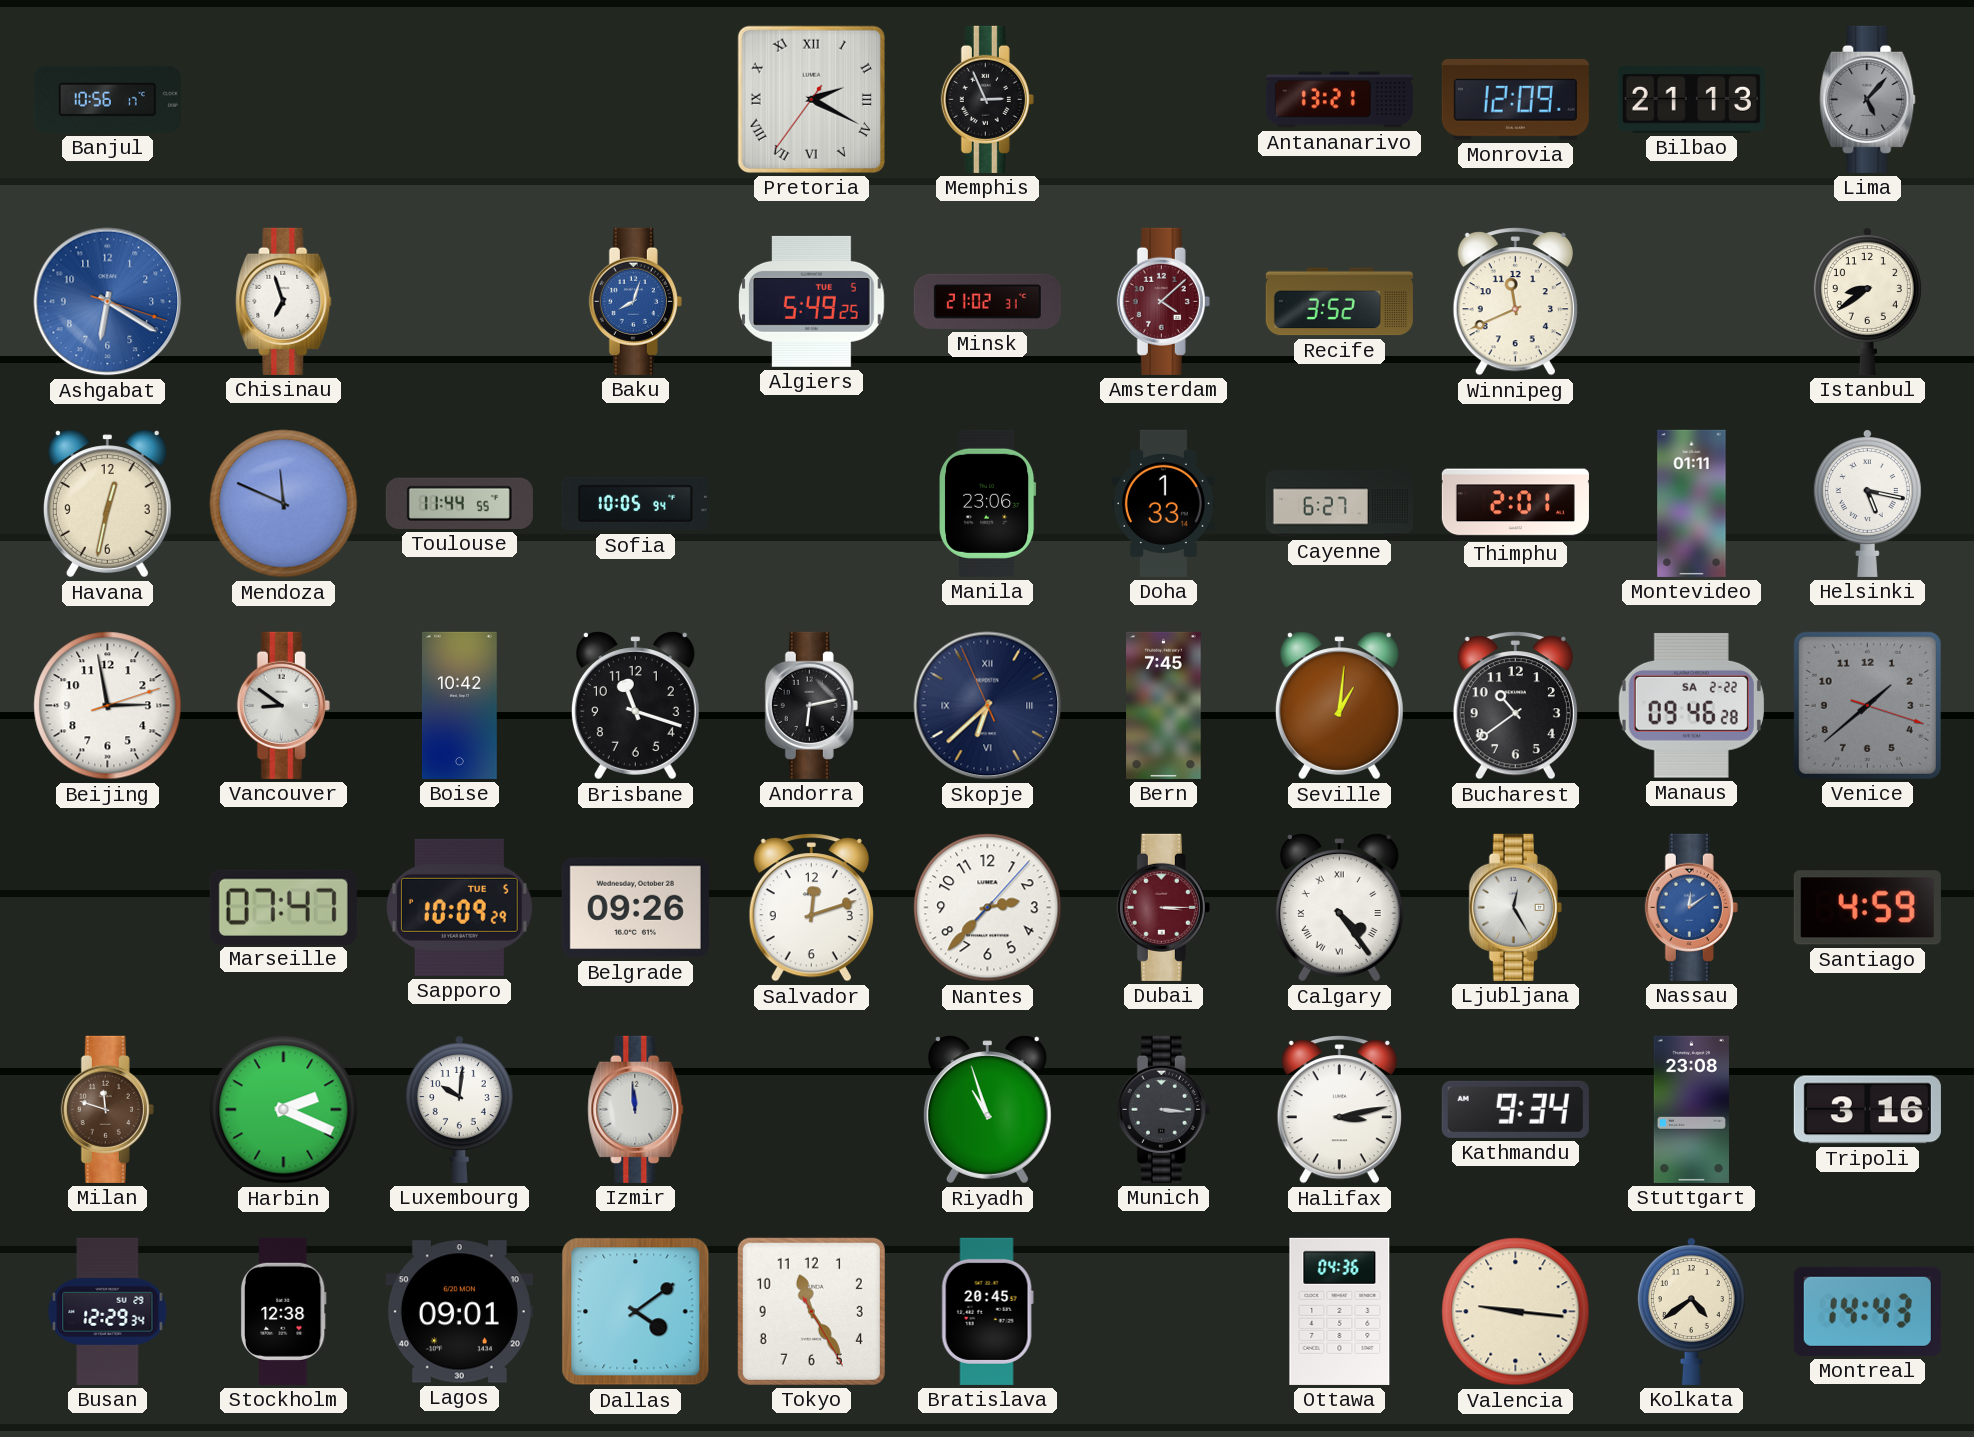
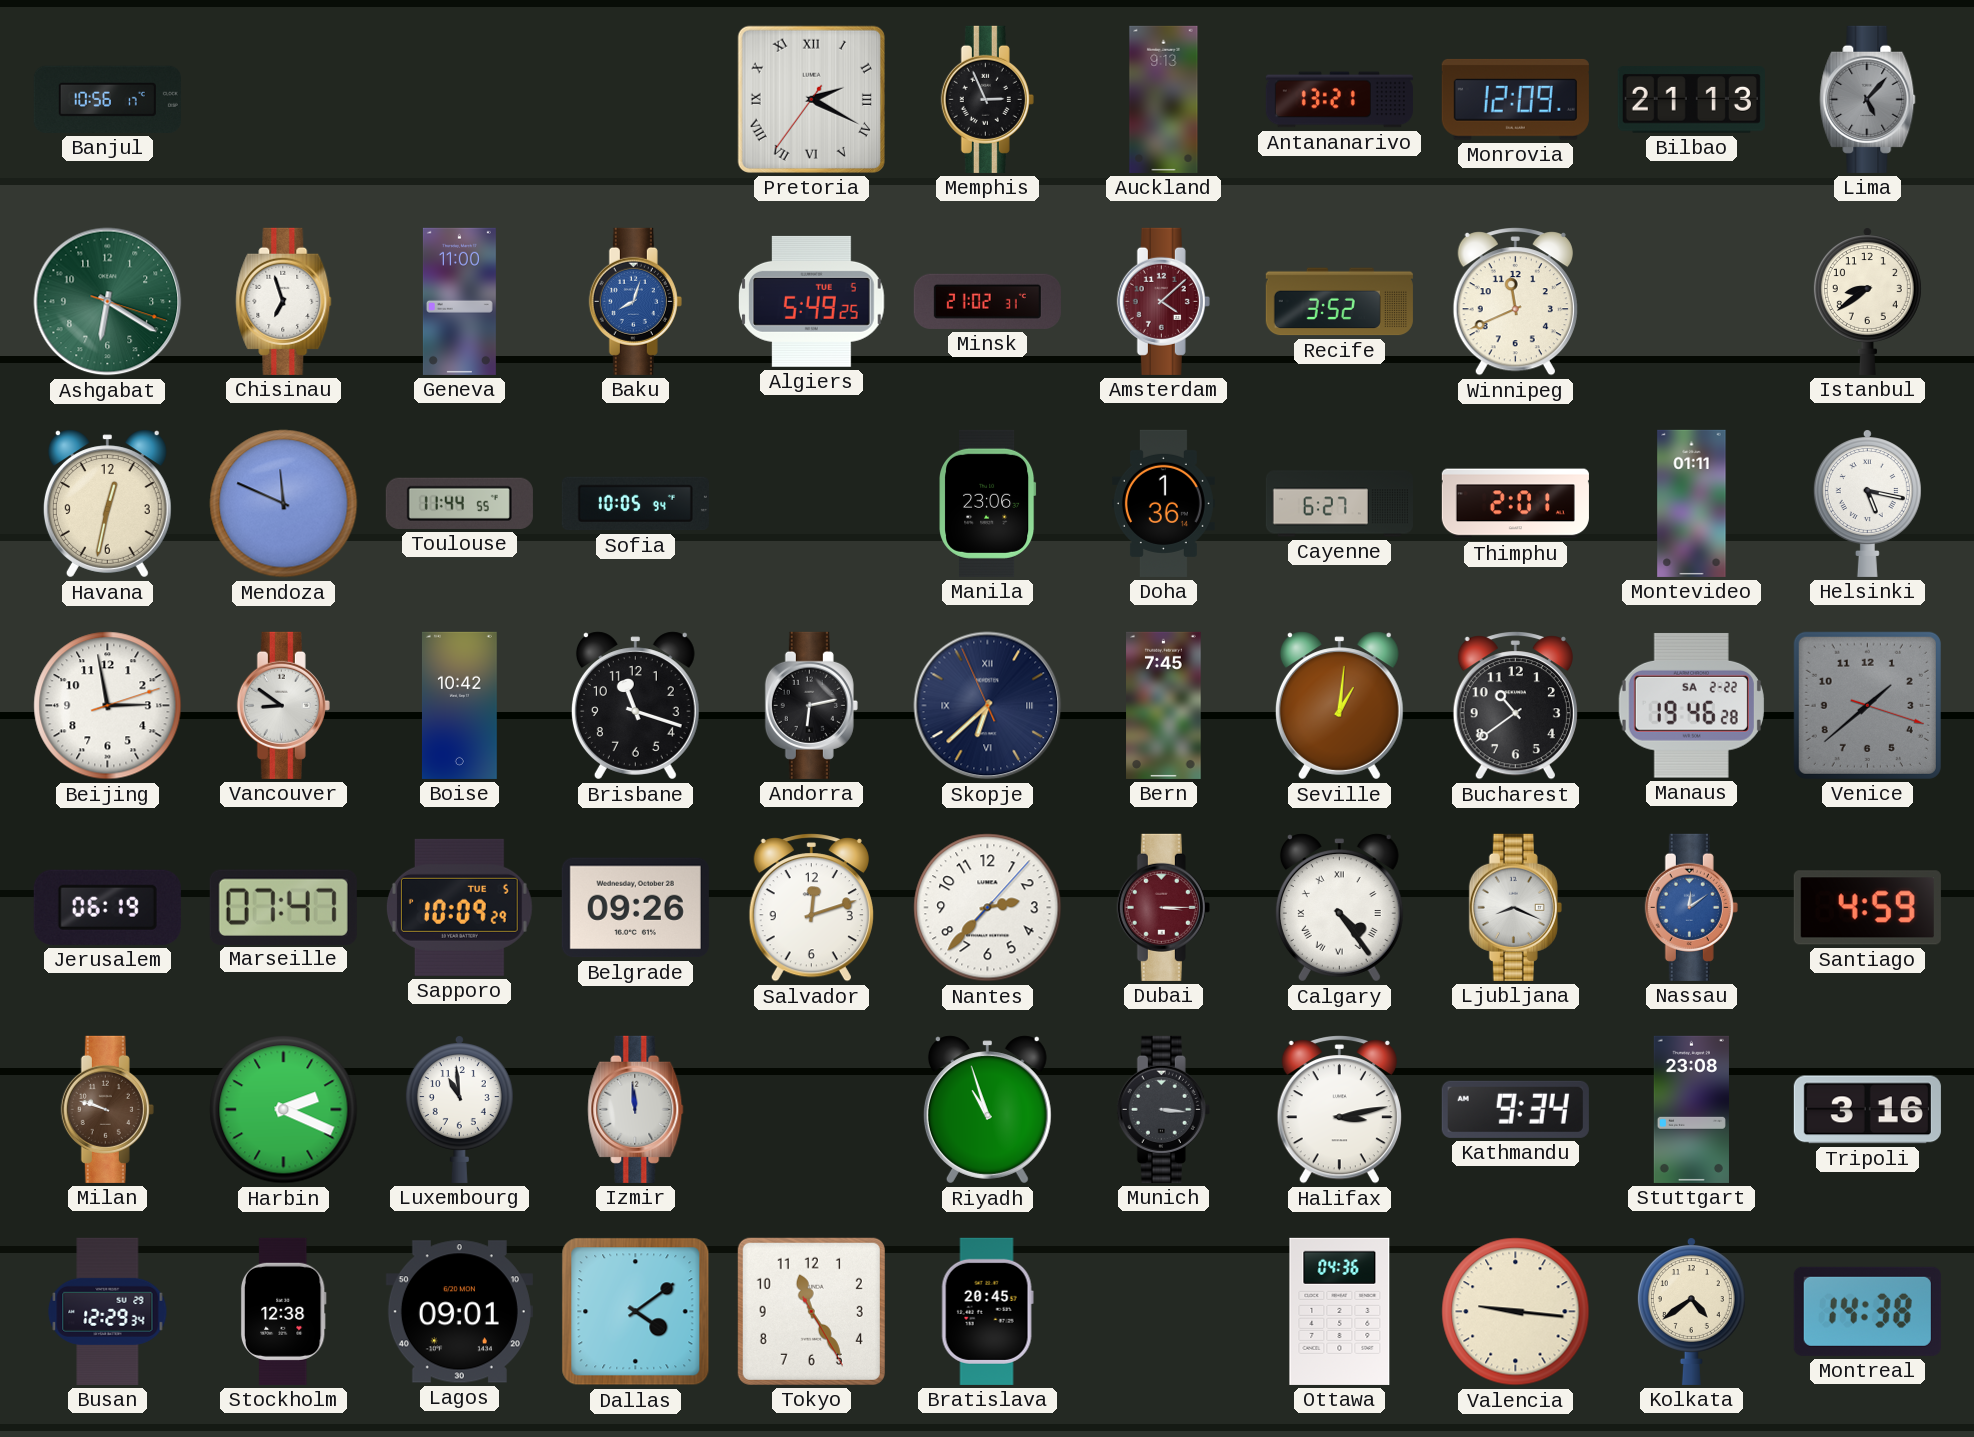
Auckland: none -> 9:13 (1164, 99)
Ashgabat dial: blue -> green (108, 302)
Geneva: none -> 11:00 (459, 301)
Doha: 1:33 -> 1:36 (1163, 503)
Manaus: 09:46 -> 19:46 (1691, 705)
Jerusalem: none -> 06:19 (107, 907)
Ljubljana: 12:25 -> 8:19 (1515, 907)
Milan: 11:48 -> 9:48 (107, 1109)
Luxembourg: 10:01 -> 10:59 (459, 1109)
Montreal: 14:43 -> 14:38 (1867, 1311)
